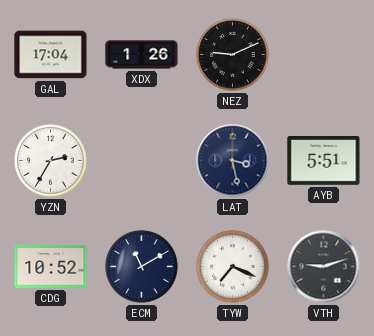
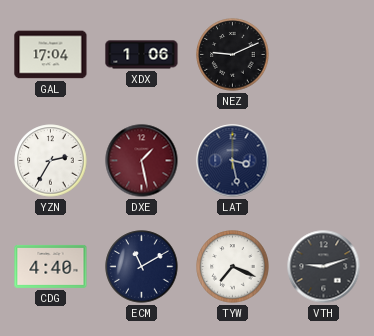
XDX: 1:26 -> 1:06 (142, 55)
DXE: none -> 1:28 (142, 161)
AYB: 5:51 -> none (324, 161)
CDG: 10:52 -> 4:40 (51, 266)
